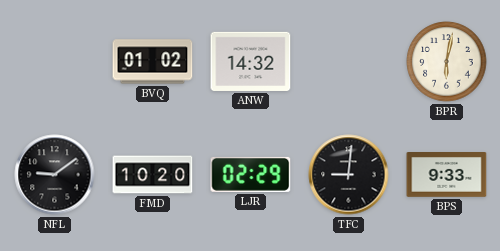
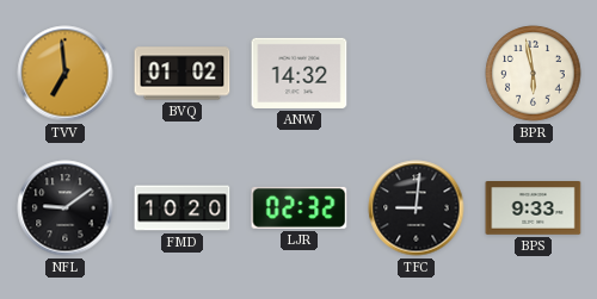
TVV: none -> 6:59 (66, 74)
BPR: 6:02 -> 5:58 (534, 74)
LJR: 02:29 -> 02:32 (300, 207)
